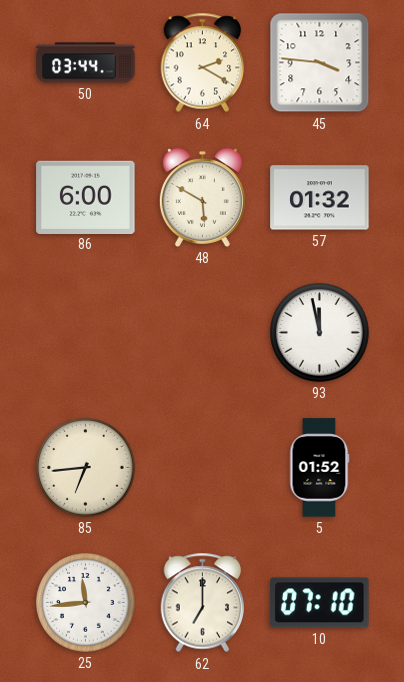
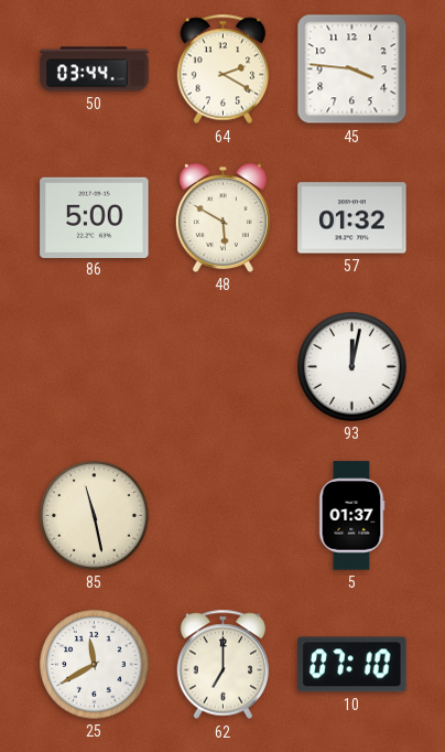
86: 6:00 -> 5:00 (95, 217)
93: 11:58 -> 12:02 (352, 367)
85: 6:44 -> 11:28 (95, 516)
5: 01:52 -> 01:37 (351, 516)
25: 11:44 -> 11:40 (95, 665)
